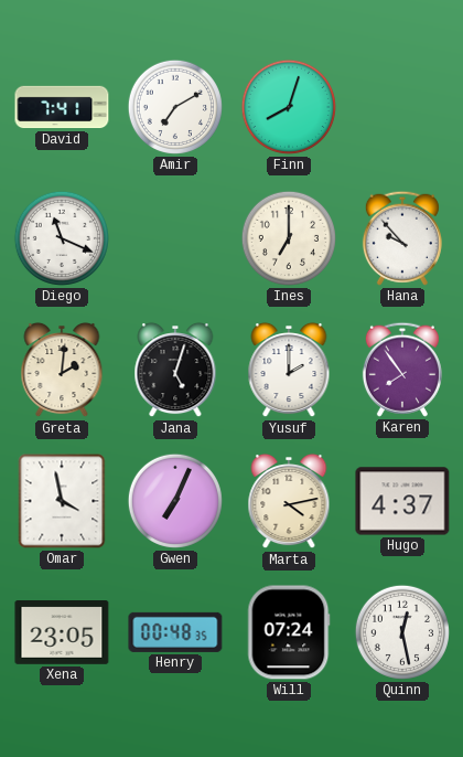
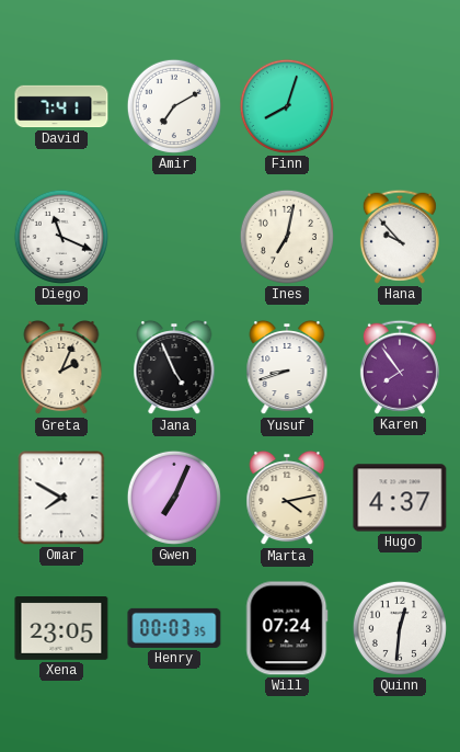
Ines: 7:00 -> 7:02 (287, 237)
Greta: 2:01 -> 2:04 (61, 367)
Jana: 5:03 -> 4:56 (174, 367)
Yusuf: 2:00 -> 8:42 (287, 367)
Omar: 3:58 -> 7:50 (61, 498)
Henry: 00:48 -> 00:03 (174, 628)
Quinn: 12:28 -> 12:31 (400, 628)
